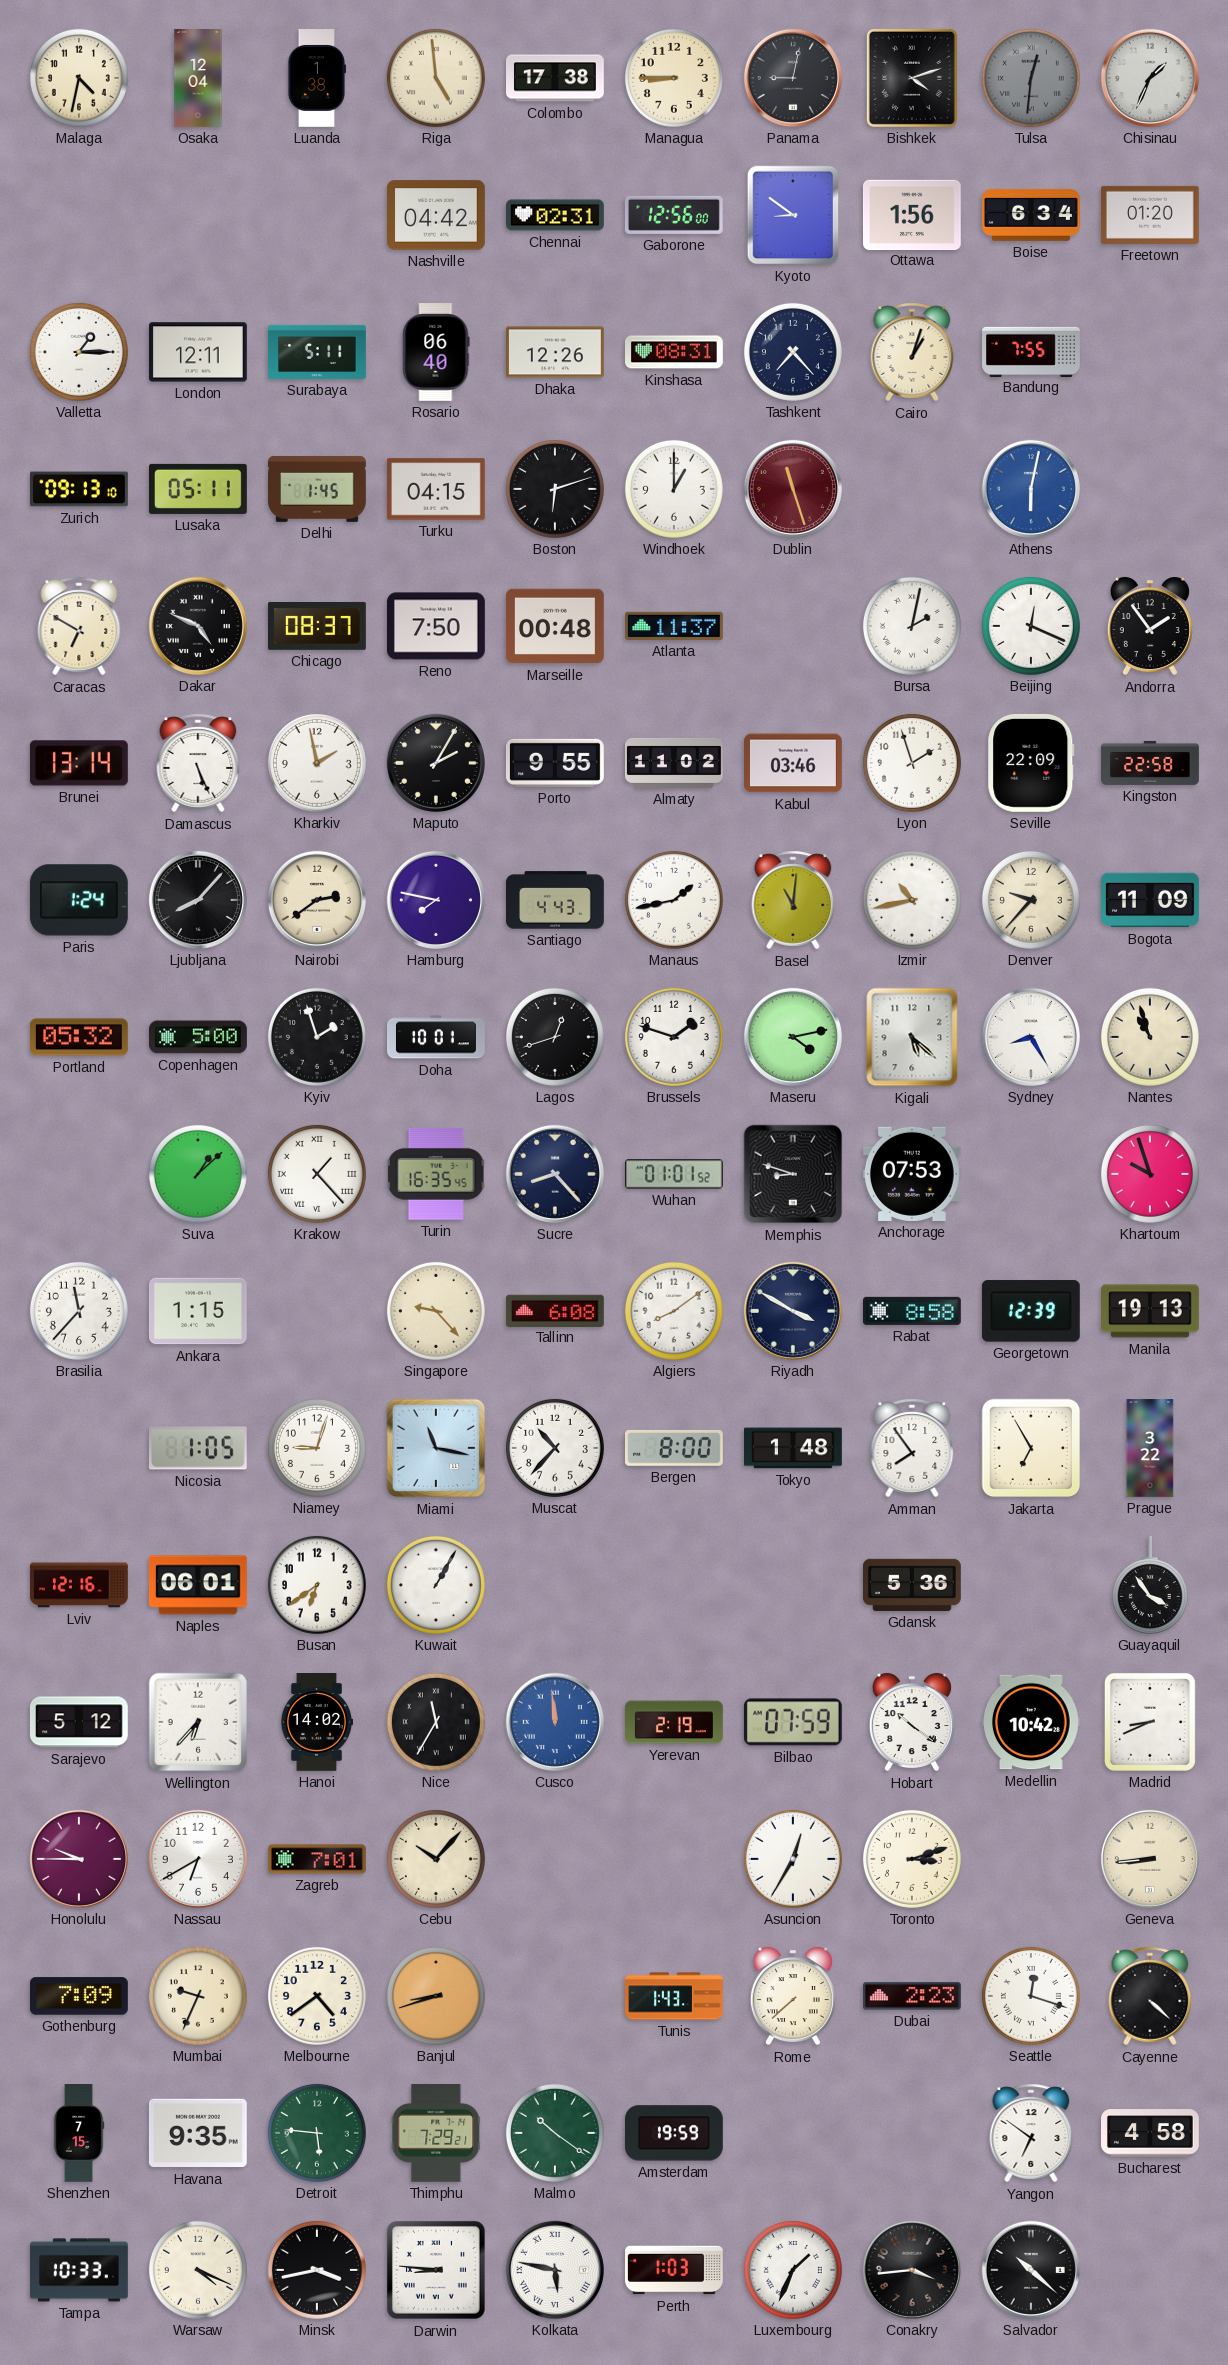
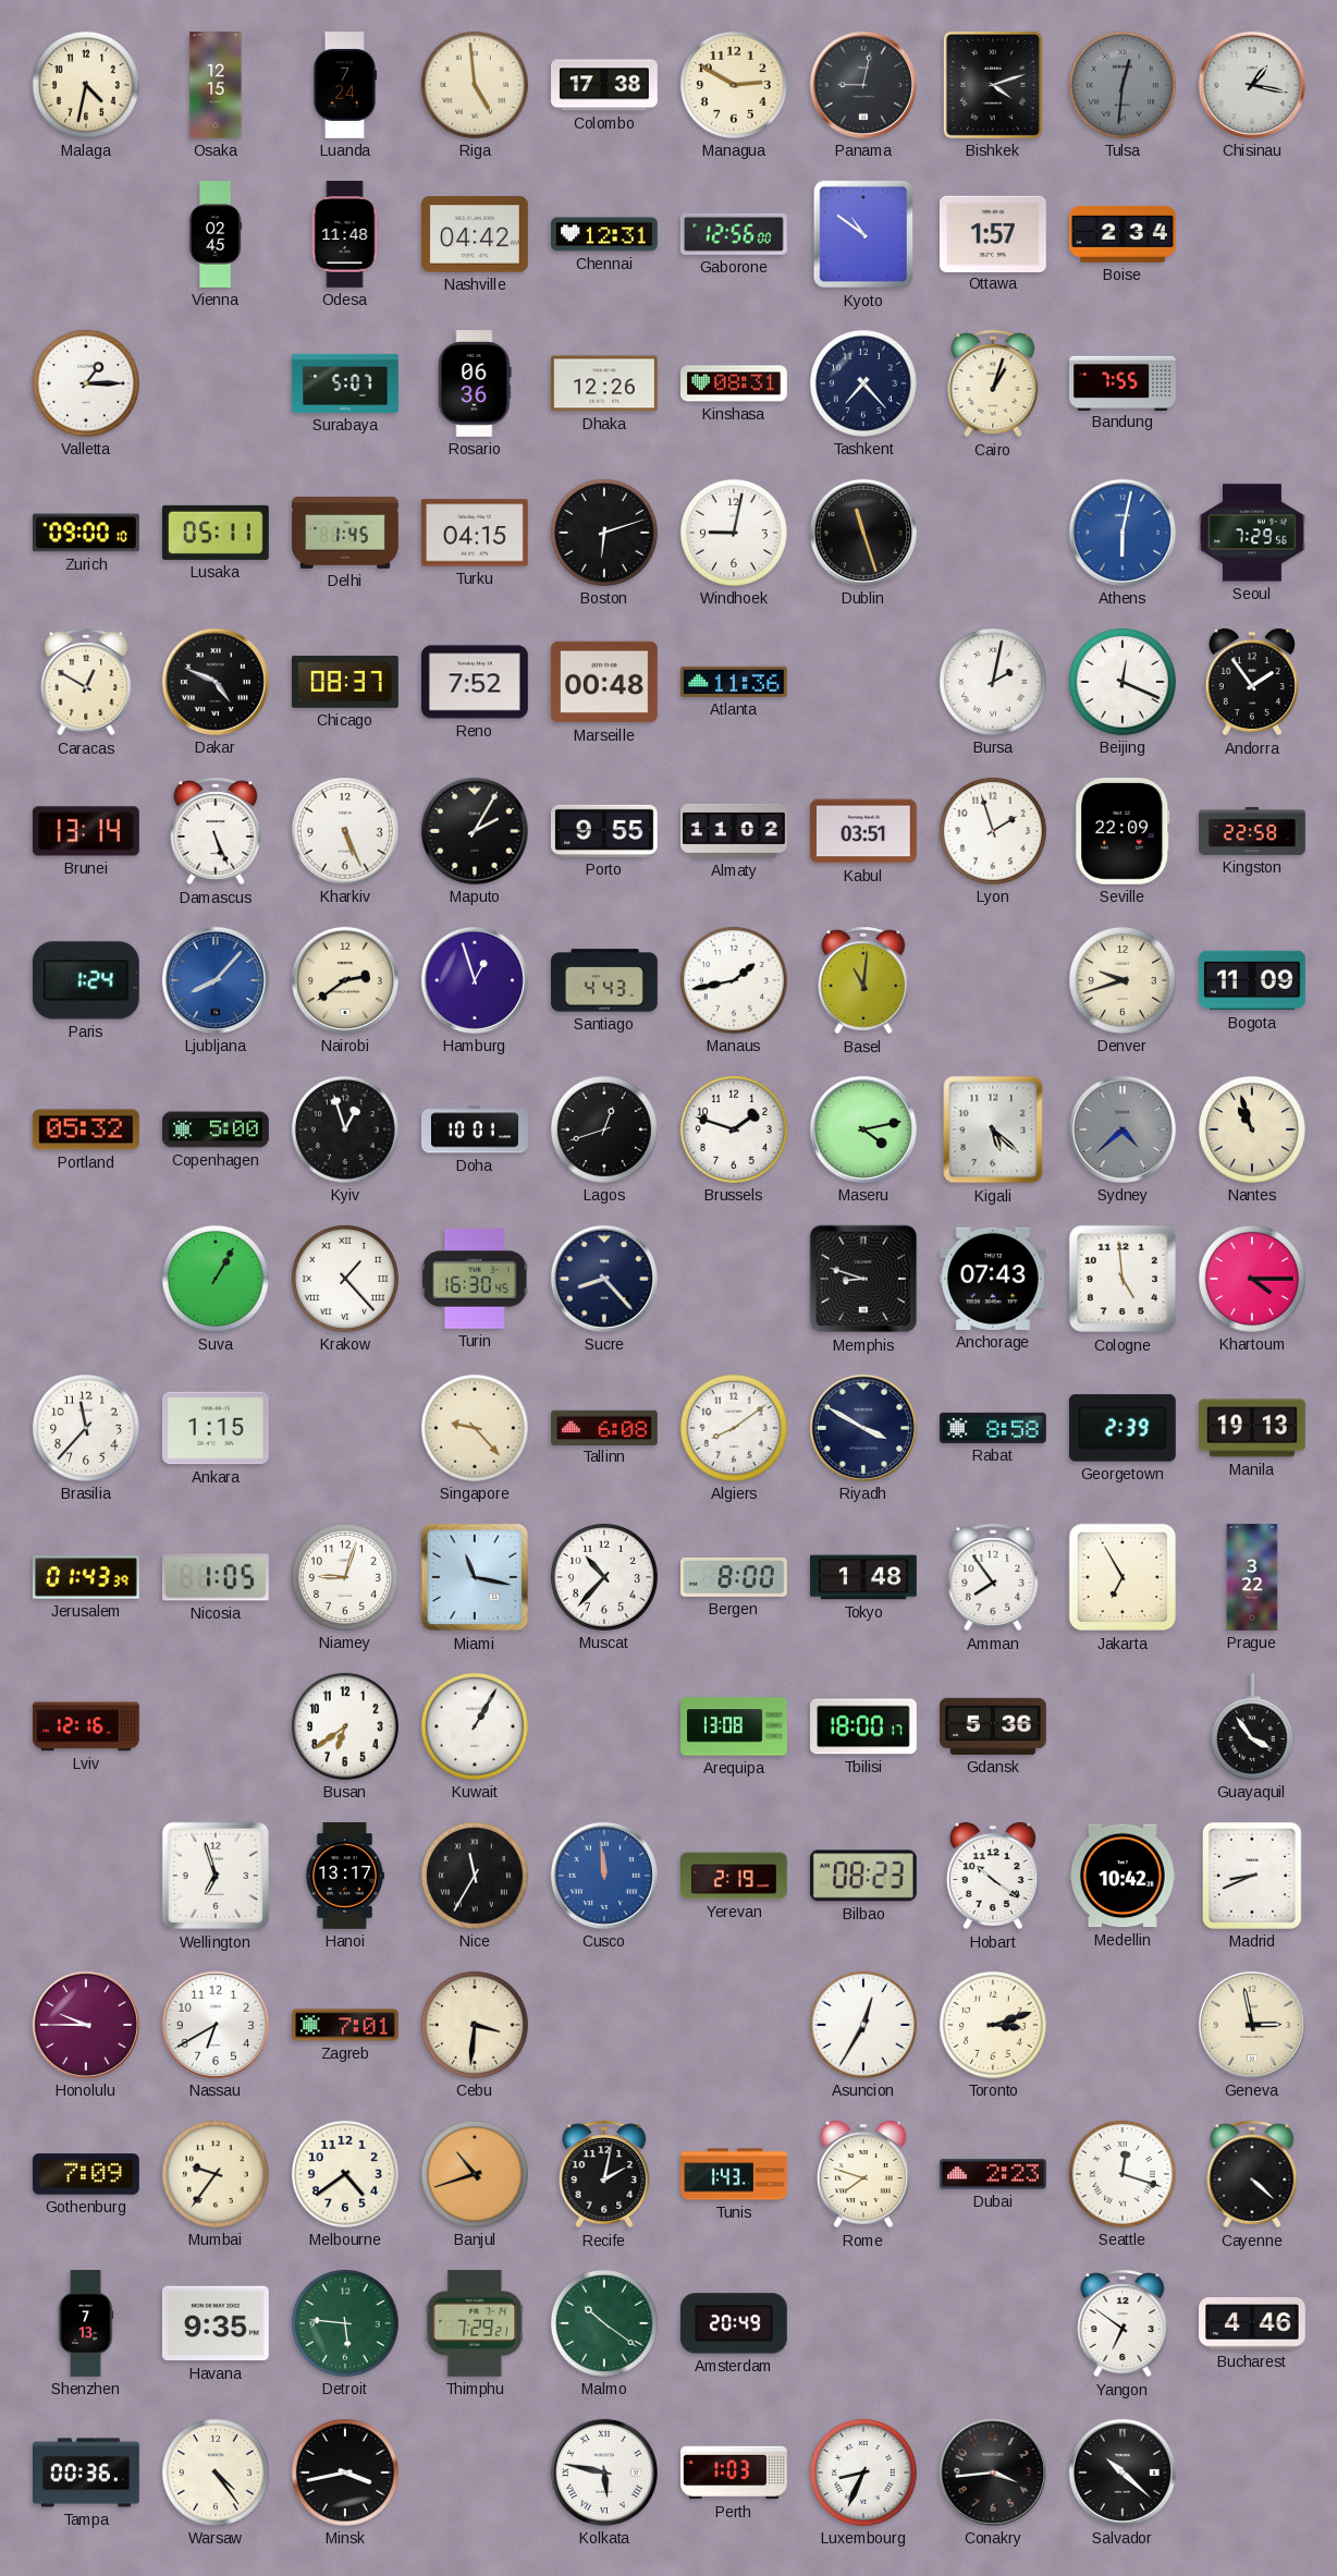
Osaka: 12:04 -> 12:15 (216, 85)
Luanda: 1:38 -> 7:24 (344, 86)
Managua: 8:45 -> 2:50 (734, 85)
Chisinau: 1:34 -> 1:17 (1252, 85)
Vienna: none -> 02:45 (216, 234)
Odesa: none -> 11:48 (345, 235)
Chennai: 02:31 -> 12:31 (605, 234)
Kyoto: 8:51 -> 10:51 (863, 234)
Ottawa: 1:56 -> 1:57 (993, 233)
Boise: 6:34 -> 2:34 (1124, 234)
Freetown: 01:20 -> none (1150, 215)
London: 12:11 -> none (199, 352)
Surabaya: 5:11 -> 5:07 (345, 383)
Rosario: 06:40 -> 06:36 (475, 384)
Zurich: 09:13 -> 09:00 (87, 533)
Windhoek: 1:00 -> 9:02 (734, 533)
Dublin dial: burgundy -> black (863, 533)
Seoul: none -> 7:29 (1253, 533)
Caracas: 6:50 -> 12:50 (86, 682)
Reno: 7:50 -> 7:52 (476, 682)
Atlanta: 11:37 -> 11:36 (735, 682)
Kharkiv: 1:58 -> 5:26 (345, 831)
Kabul: 03:46 -> 03:51 (864, 831)
Ljubljana dial: black -> blue (216, 980)
Hamburg: 7:47 -> 12:57 (475, 980)
Izmir: 10:43 -> none (912, 900)
Denver: 9:37 -> 9:42 (1123, 980)
Kyiv: 1:57 -> 12:57 (345, 1130)
Sydney: 8:25 -> 4:38 (1123, 1130)
Sydney dial: white -> grey (1123, 1130)
Suva: 1:08 -> 1:05 (216, 1279)
Turin: 16:35 -> 16:30 (475, 1279)
Wuhan: 01:01 -> none (674, 1174)
Anchorage: 07:53 -> 07:43 (993, 1279)
Cologne: none -> 4:59 (1123, 1279)
Khartoum: 9:57 -> 4:15 (1252, 1279)
Georgetown: 12:39 -> 2:39 (1123, 1428)
Jerusalem: none -> 01:43 (87, 1577)
Naples: 06:01 -> none (198, 1585)
Arequipa: none -> 13:08 (735, 1726)
Tbilisi: none -> 18:00 (864, 1726)
Sarajevo: 5:12 -> none (79, 1722)
Wellington: 6:37 -> 6:57 (216, 1876)
Hanoi: 14:02 -> 13:17 (344, 1877)
Bilbao: 07:59 -> 08:23 (863, 1876)
Cebu: 10:07 -> 3:31 (475, 2025)
Geneva: 8:44 -> 2:58 (1252, 2025)
Mumbai: 9:34 -> 9:36 (216, 2174)
Banjul: 8:42 -> 10:42 (475, 2174)
Recife: none -> 2:02 (604, 2174)
Rome: 7:38 -> 7:48 (863, 2174)
Shenzhen: 7:15 -> 7:13 (86, 2324)
Amsterdam: 19:59 -> 20:49 (734, 2323)
Bucharest: 4:58 -> 4:46 (1253, 2323)
Tampa: 10:33 -> 00:36 (87, 2473)
Warsaw: 4:19 -> 4:24 (216, 2473)
Darwin: 8:46 -> none (436, 2270)
Luxembourg: 1:34 -> 8:34 (863, 2473)
